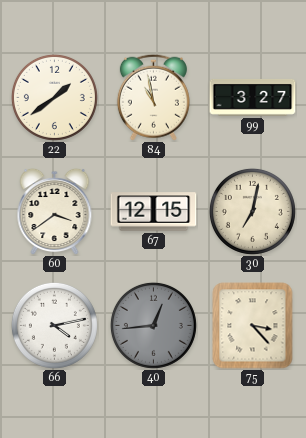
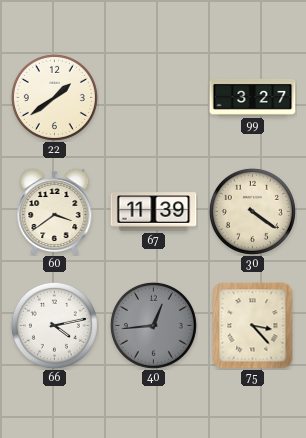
84: 10:58 -> none (153, 97)
67: 12:15 -> 11:39 (154, 212)
30: 7:02 -> 4:21 (252, 211)
